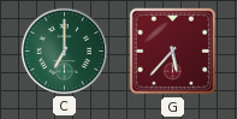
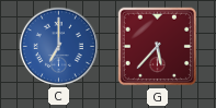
C dial: green -> blue (58, 46)
